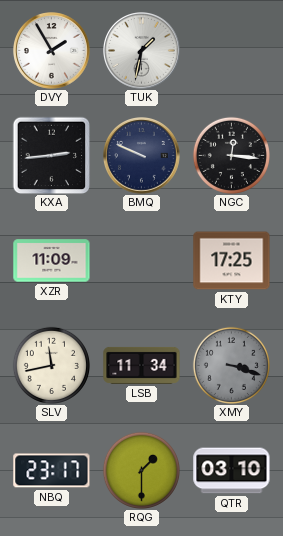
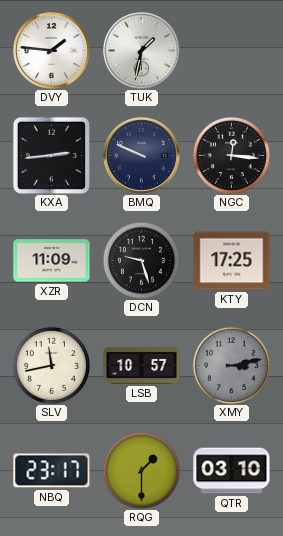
DVY: 1:55 -> 1:46 (52, 51)
DCN: none -> 9:27 (141, 260)
LSB: 11:34 -> 10:57 (142, 365)
XMY: 3:18 -> 3:13 (231, 365)
